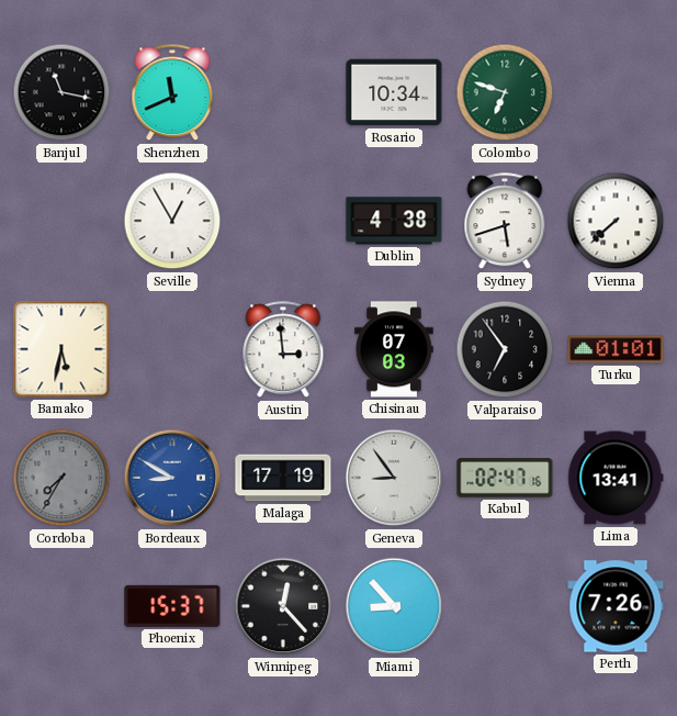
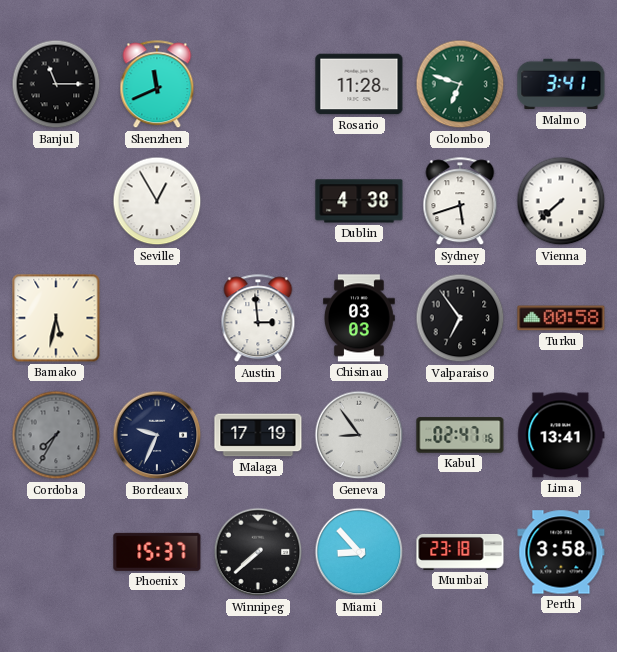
Banjul: 11:17 -> 11:15 (56, 84)
Rosario: 10:34 -> 11:28 (359, 84)
Malmo: none -> 3:41 (561, 84)
Chisinau: 07:03 -> 03:03 (360, 318)
Turku: 01:01 -> 00:58 (561, 318)
Bordeaux: 8:50 -> 9:34 (157, 435)
Bordeaux dial: blue -> navy (157, 435)
Winnipeg: 12:23 -> 7:38 (258, 552)
Mumbai: none -> 23:18 (460, 552)
Perth: 7:26 -> 3:58 (561, 552)
